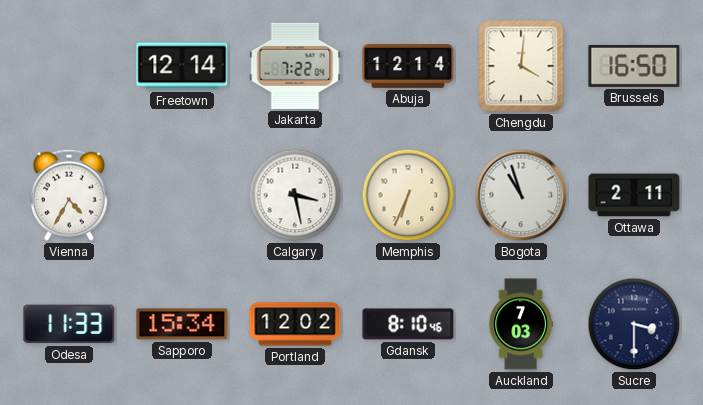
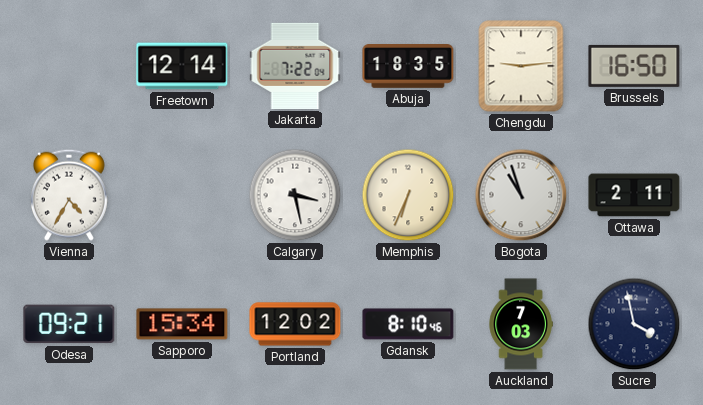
Abuja: 12:14 -> 18:35 (408, 67)
Chengdu: 4:01 -> 9:14 (521, 66)
Odesa: 11:33 -> 09:21 (69, 324)
Sucre: 3:30 -> 3:58 (634, 324)
